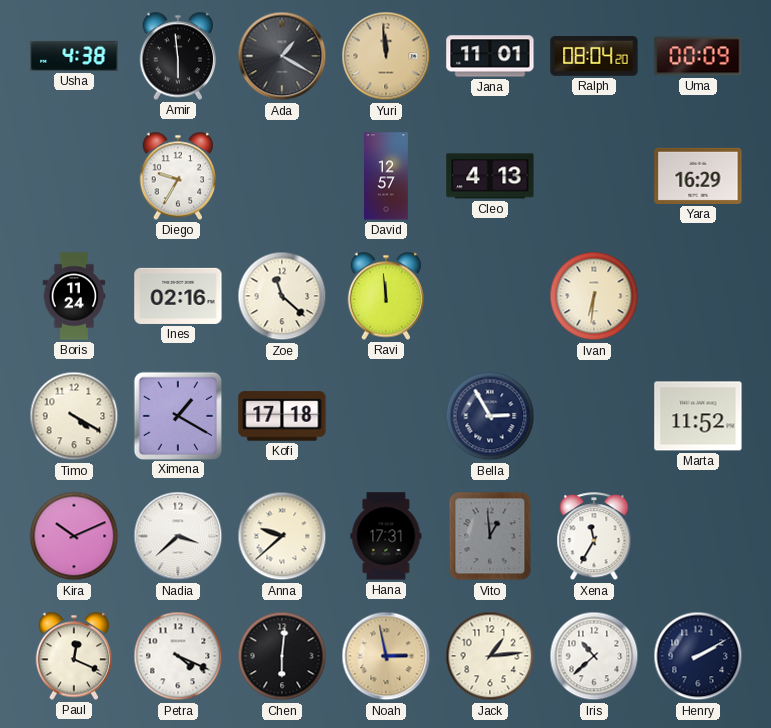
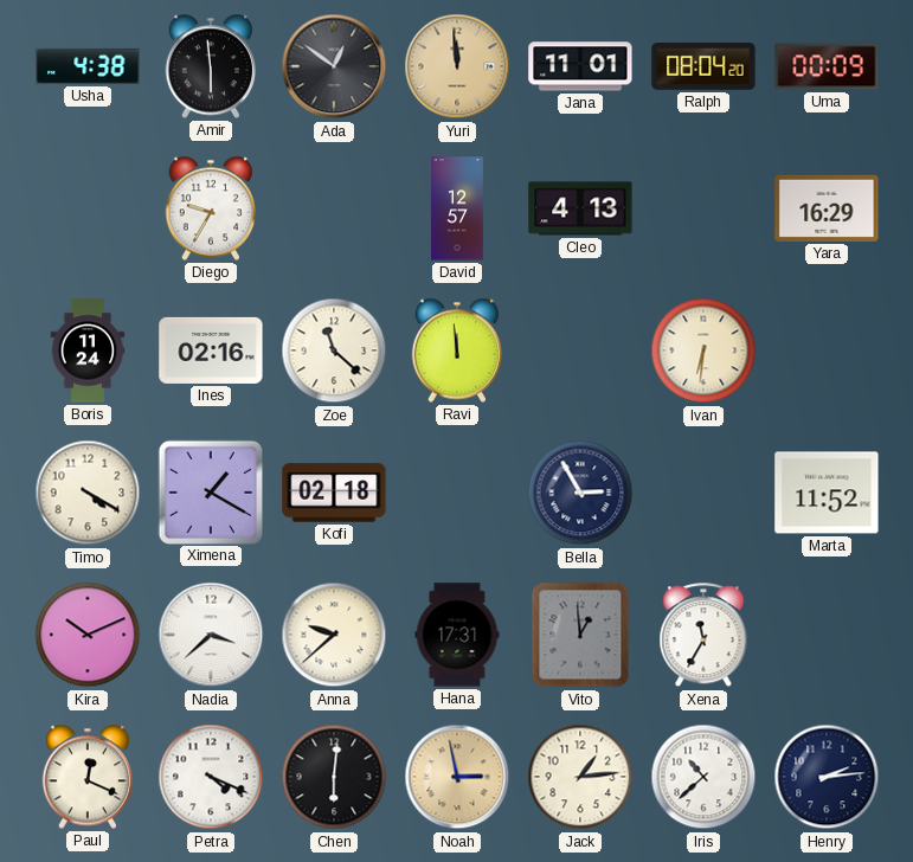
Ada: 1:20 -> 12:51 (334, 66)
Kofi: 17:18 -> 02:18 (334, 493)
Henry: 2:10 -> 2:14 (827, 777)
